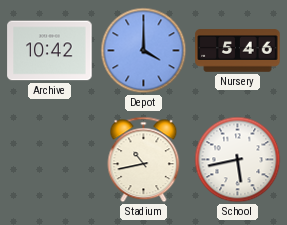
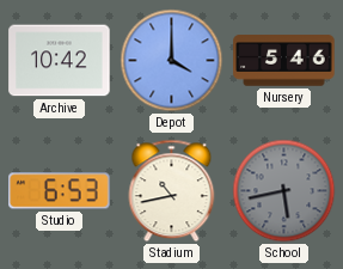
Studio: none -> 6:53 (60, 191)
School dial: white -> grey (284, 191)
